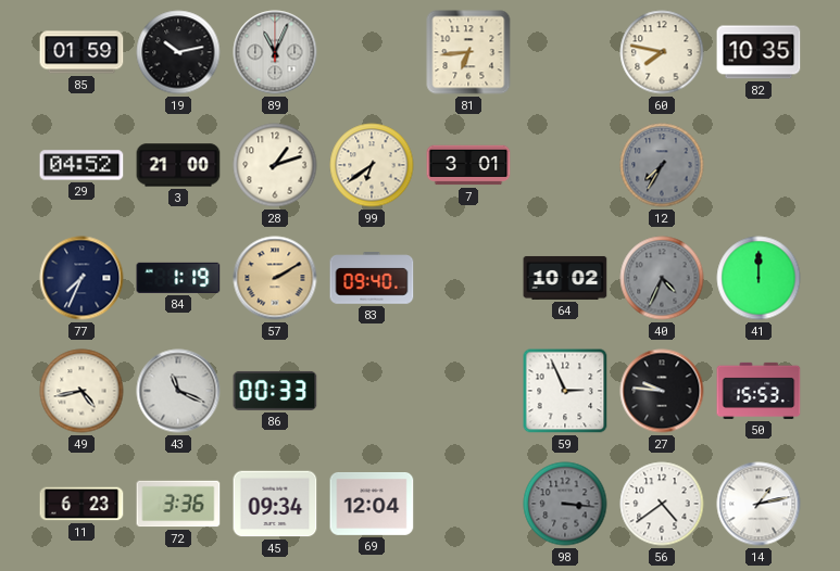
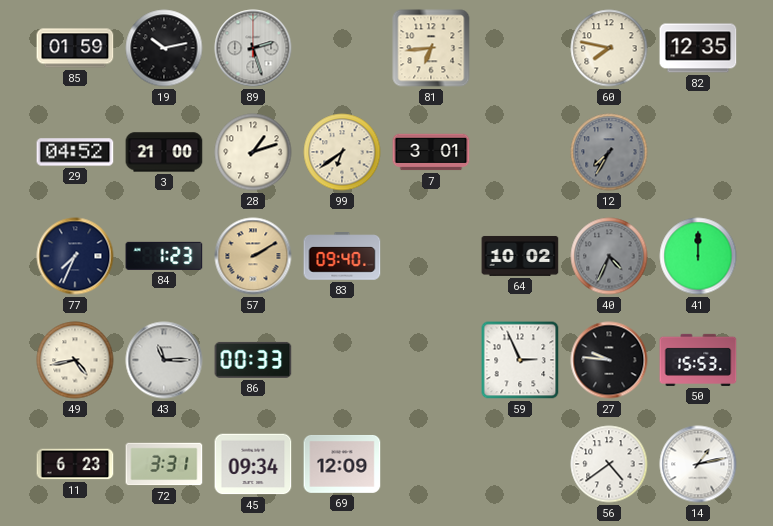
89: 11:04 -> 2:27 (253, 48)
82: 10:35 -> 12:35 (698, 48)
84: 1:19 -> 1:23 (164, 256)
43: 11:19 -> 11:15 (164, 360)
72: 3:36 -> 3:31 (164, 464)
69: 12:04 -> 12:09 (342, 464)
98: 3:16 -> none (565, 504)
